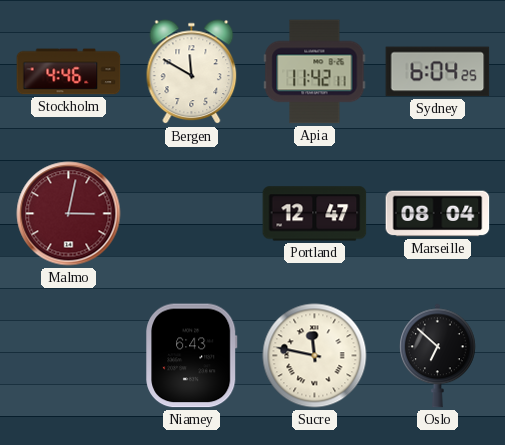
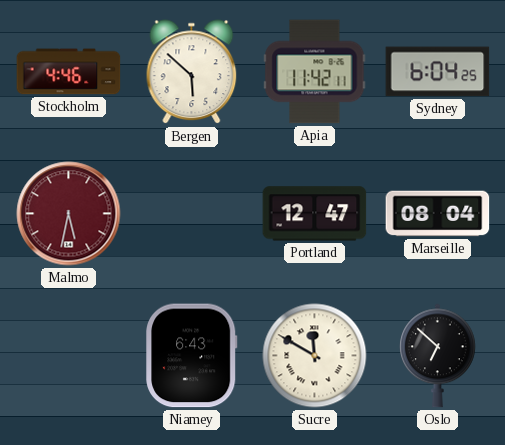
Bergen: 11:50 -> 5:52 (192, 72)
Malmo: 3:02 -> 5:32 (69, 214)
Sucre: 11:47 -> 11:50 (315, 356)
